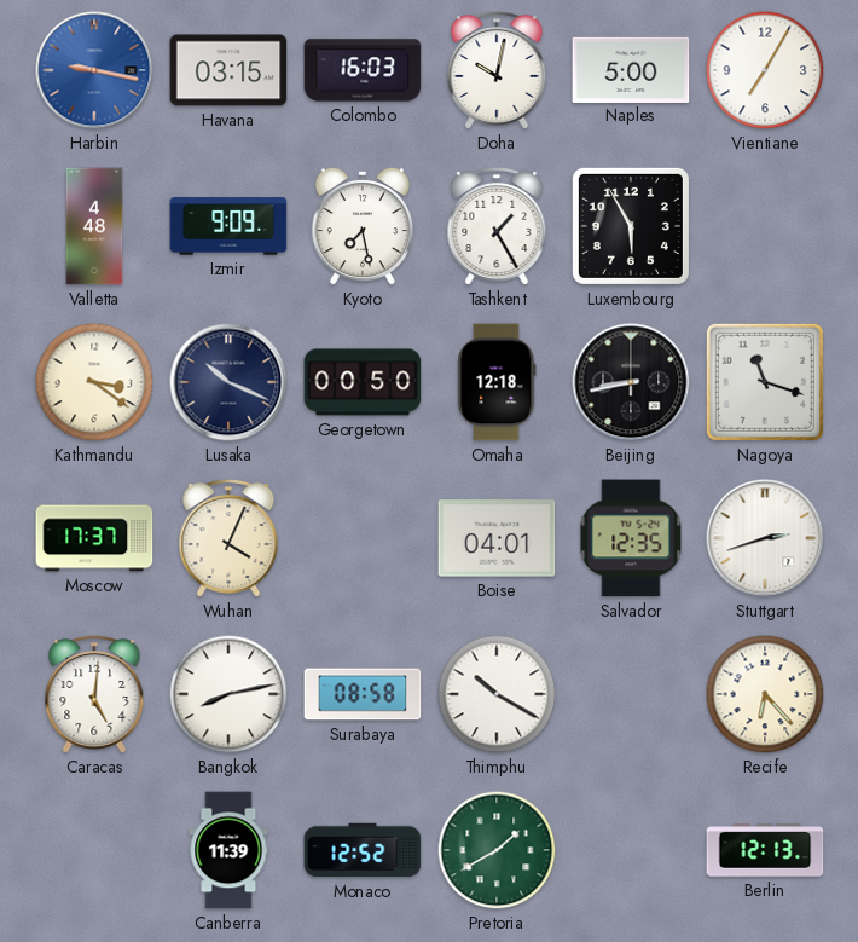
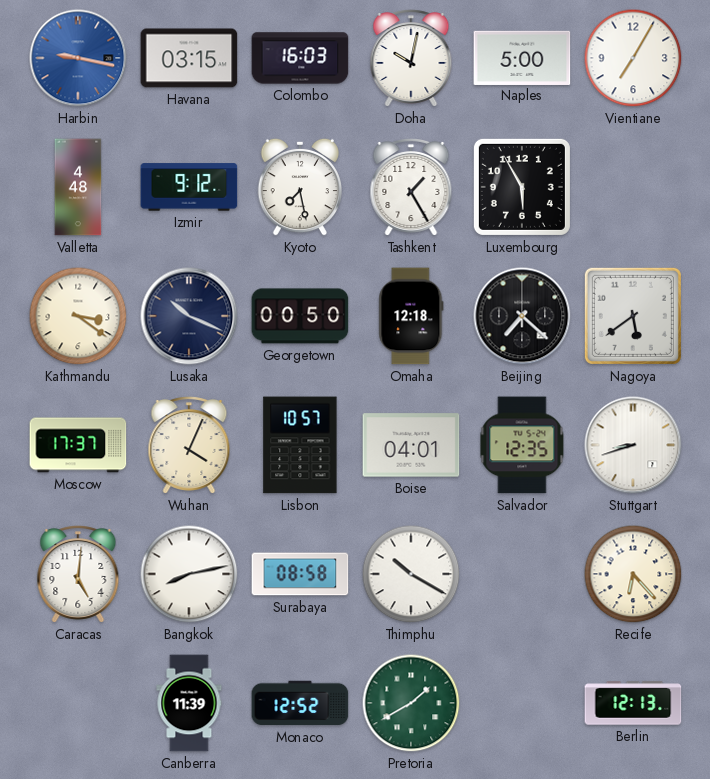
Izmir: 9:09 -> 9:12 (189, 187)
Beijing: 8:43 -> 7:22 (522, 316)
Nagoya: 11:18 -> 5:39 (633, 316)
Lisbon: none -> 10:57 (300, 445)
Stuttgart: 2:42 -> 8:42 (633, 445)
